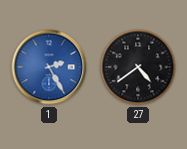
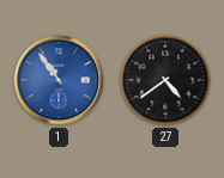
1: 2:25 -> 10:54 (59, 80)
